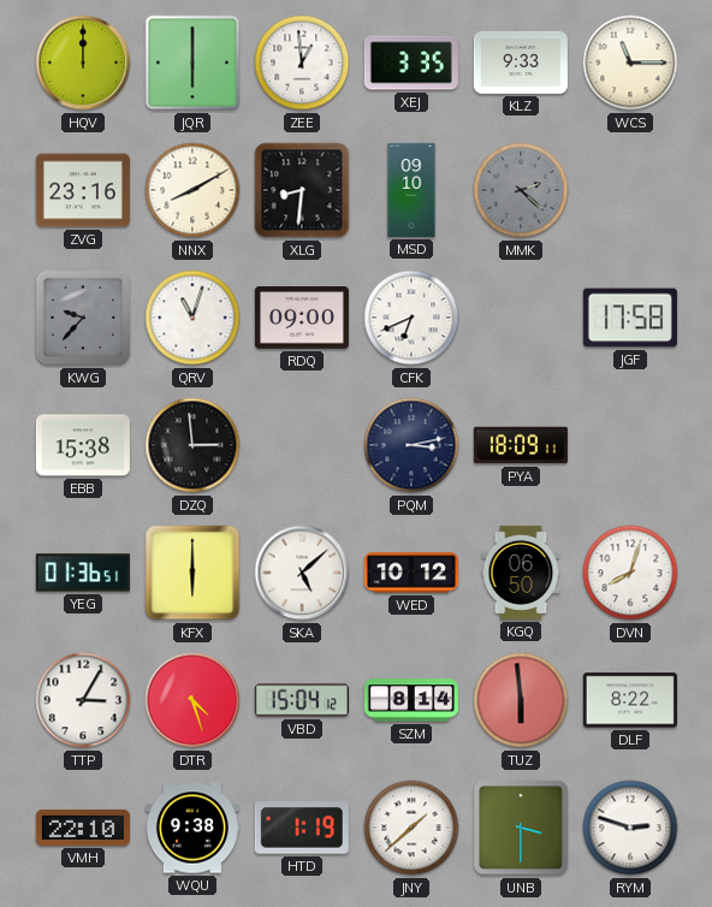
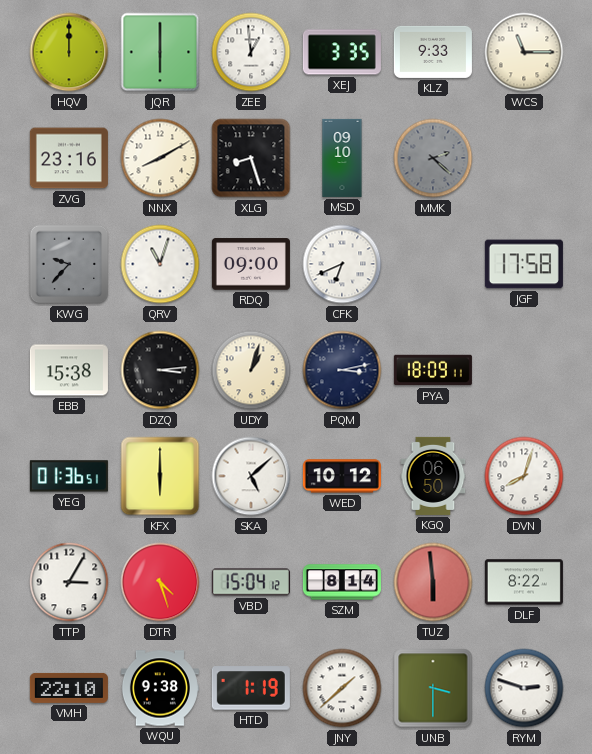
XLG: 8:31 -> 8:27 (251, 158)
DZQ: 2:59 -> 3:14 (160, 370)
UDY: none -> 1:03 (251, 370)
